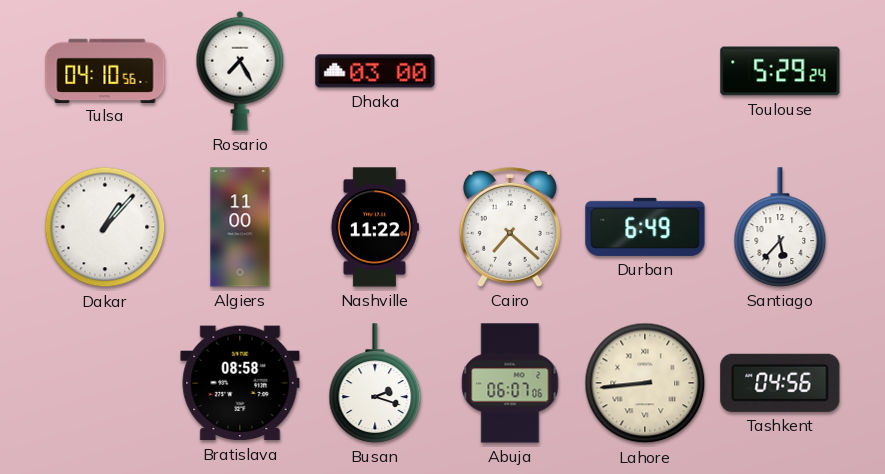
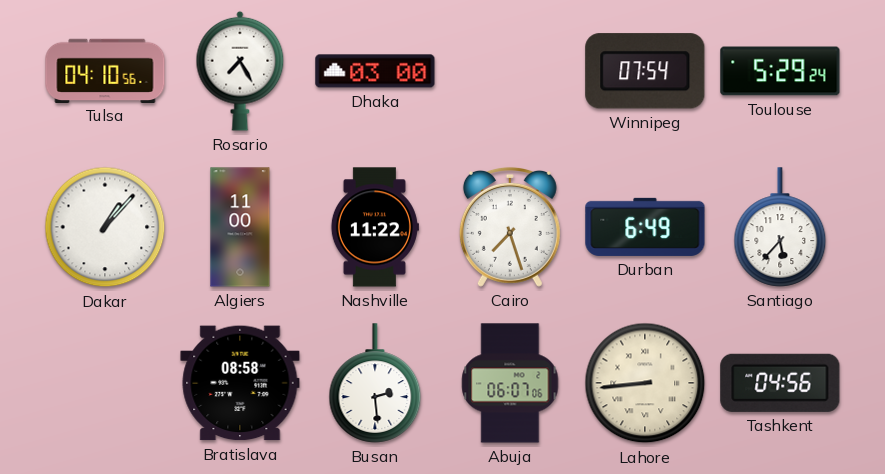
Winnipeg: none -> 07:54 (645, 71)
Cairo: 7:22 -> 7:27 (510, 227)
Busan: 2:18 -> 2:29 (375, 383)
